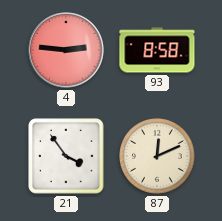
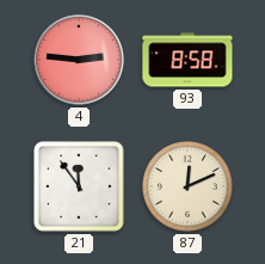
21: 3:54 -> 11:54 (79, 186)
